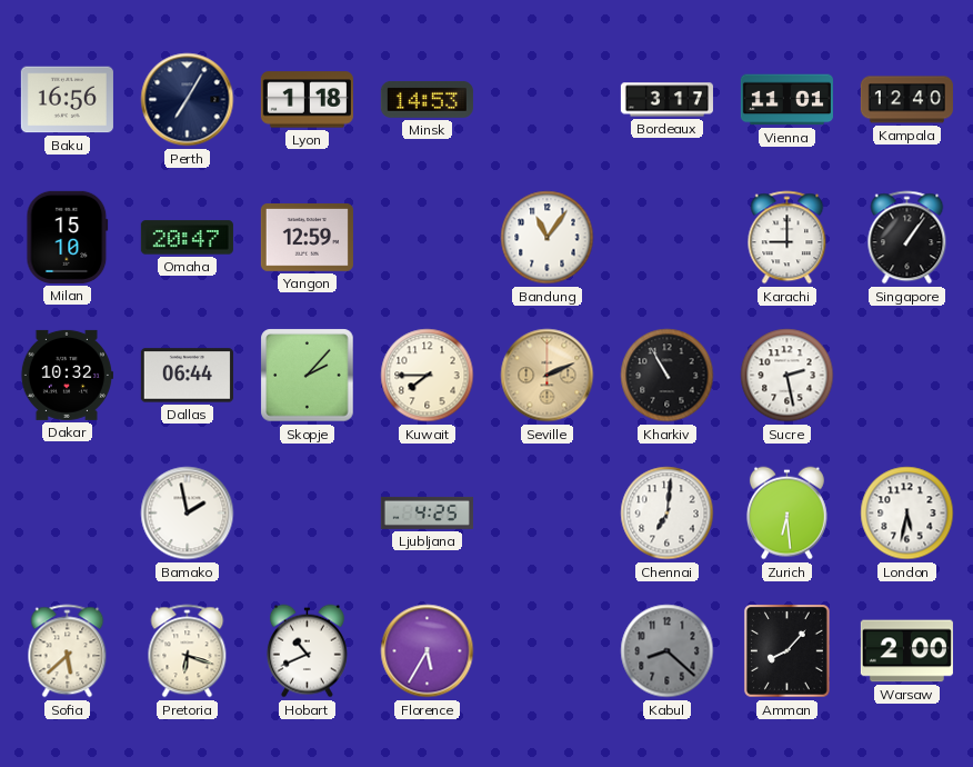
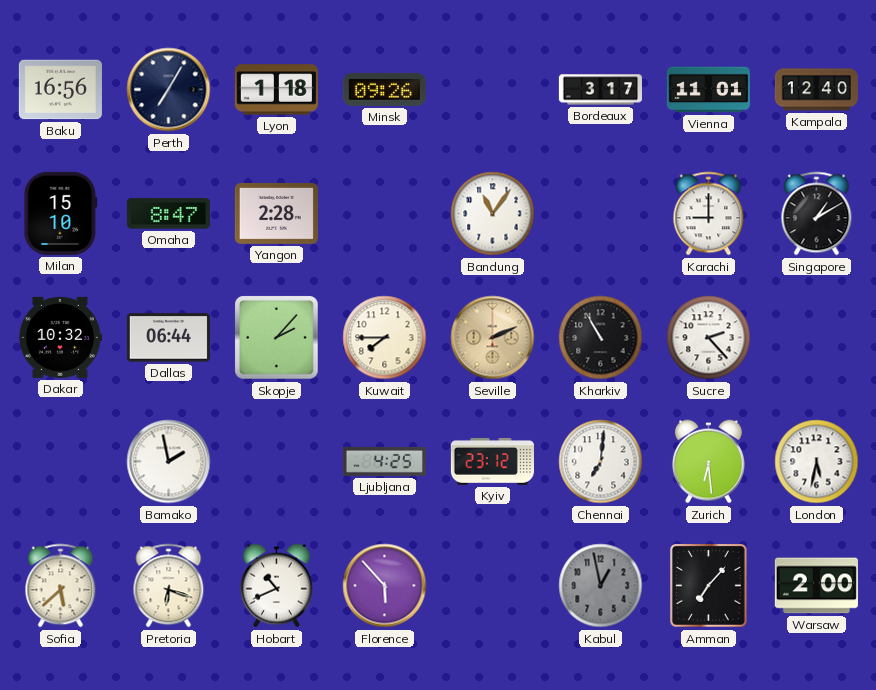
Minsk: 14:53 -> 09:26 (384, 90)
Omaha: 20:47 -> 8:47 (168, 214)
Yangon: 12:59 -> 2:28 (276, 214)
Singapore: 1:06 -> 1:10 (817, 214)
Sucre: 2:28 -> 2:23 (709, 338)
Kyiv: none -> 23:12 (492, 461)
Florence: 5:35 -> 5:53 (385, 586)
Kabul: 8:22 -> 12:58 (601, 586)
Amman: 8:07 -> 7:07 (709, 586)
